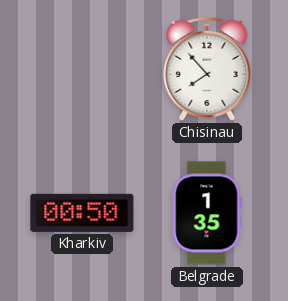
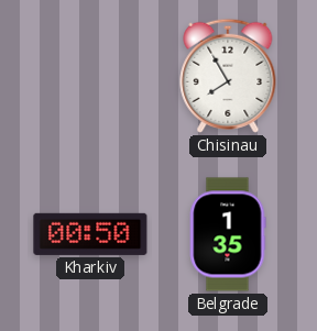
Chisinau: 7:53 -> 7:55 (228, 76)
